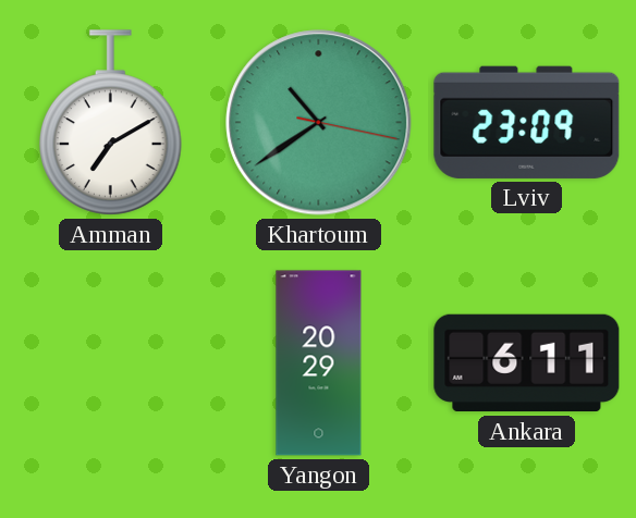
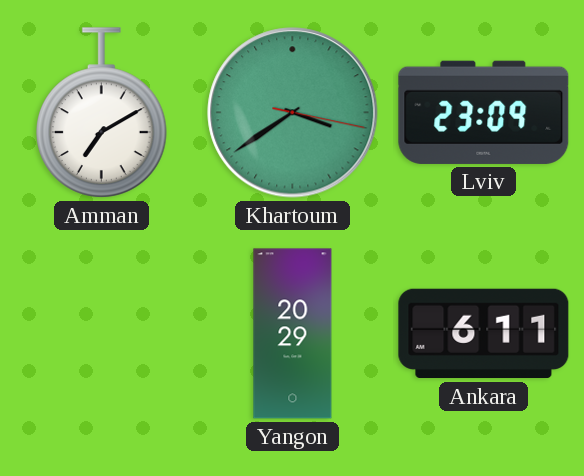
Khartoum: 10:39 -> 3:39 (293, 113)
